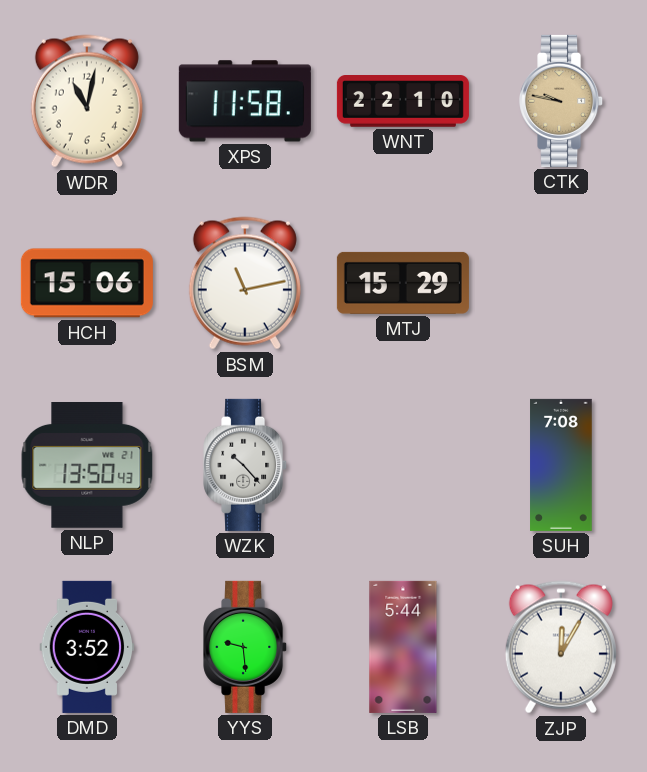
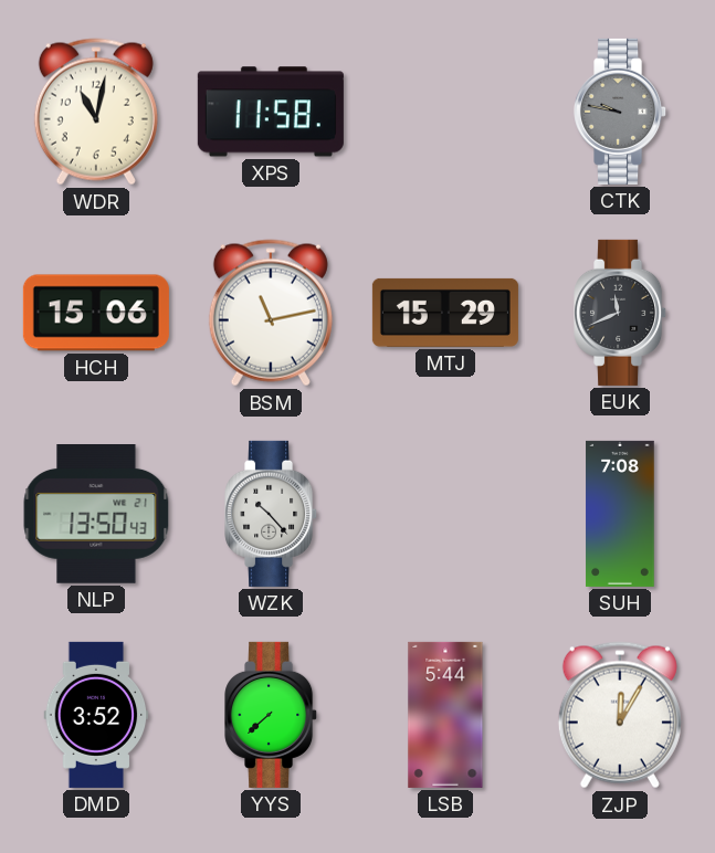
WNT: 22:10 -> none (403, 101)
CTK dial: champagne -> grey (621, 112)
EUK: none -> 11:41 (621, 313)
YYS: 9:29 -> 7:38 (272, 715)
